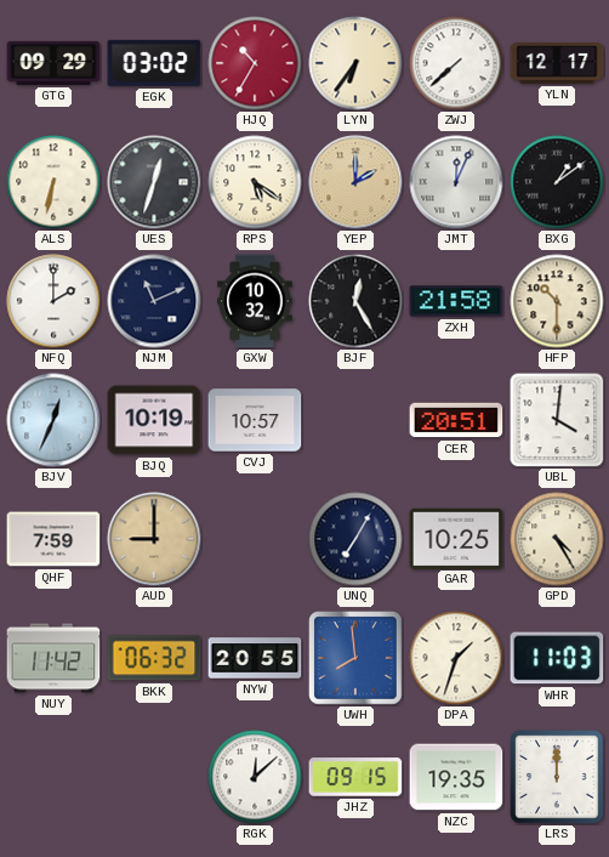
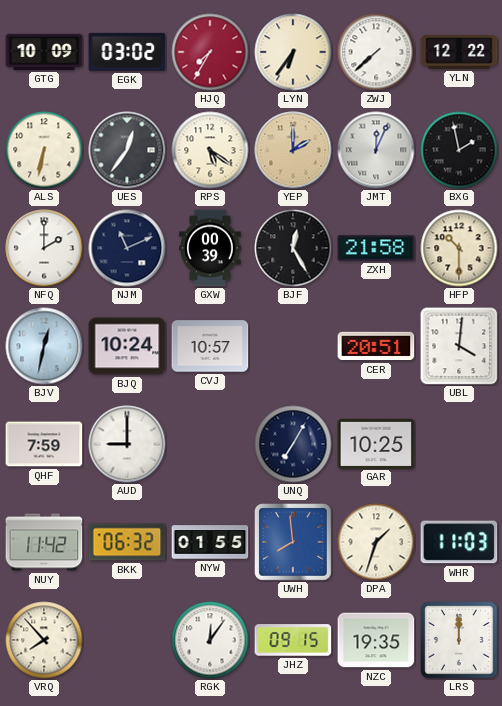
GTG: 09:29 -> 10:09 (44, 52)
HJQ: 10:35 -> 7:35 (210, 52)
YLN: 12:17 -> 12:22 (459, 52)
UES: 12:33 -> 12:36 (127, 150)
BXG: 1:09 -> 1:58 (459, 150)
GXW: 10:32 -> 00:39 (210, 248)
BJV: 12:34 -> 12:32 (44, 346)
BJQ: 10:19 -> 10:24 (127, 346)
AUD dial: champagne -> white (127, 444)
GPD: 4:25 -> none (557, 539)
NYW: 20:55 -> 01:55 (210, 542)
VRQ: none -> 7:53 (44, 640)
RGK: 12:08 -> 12:06 (210, 640)
